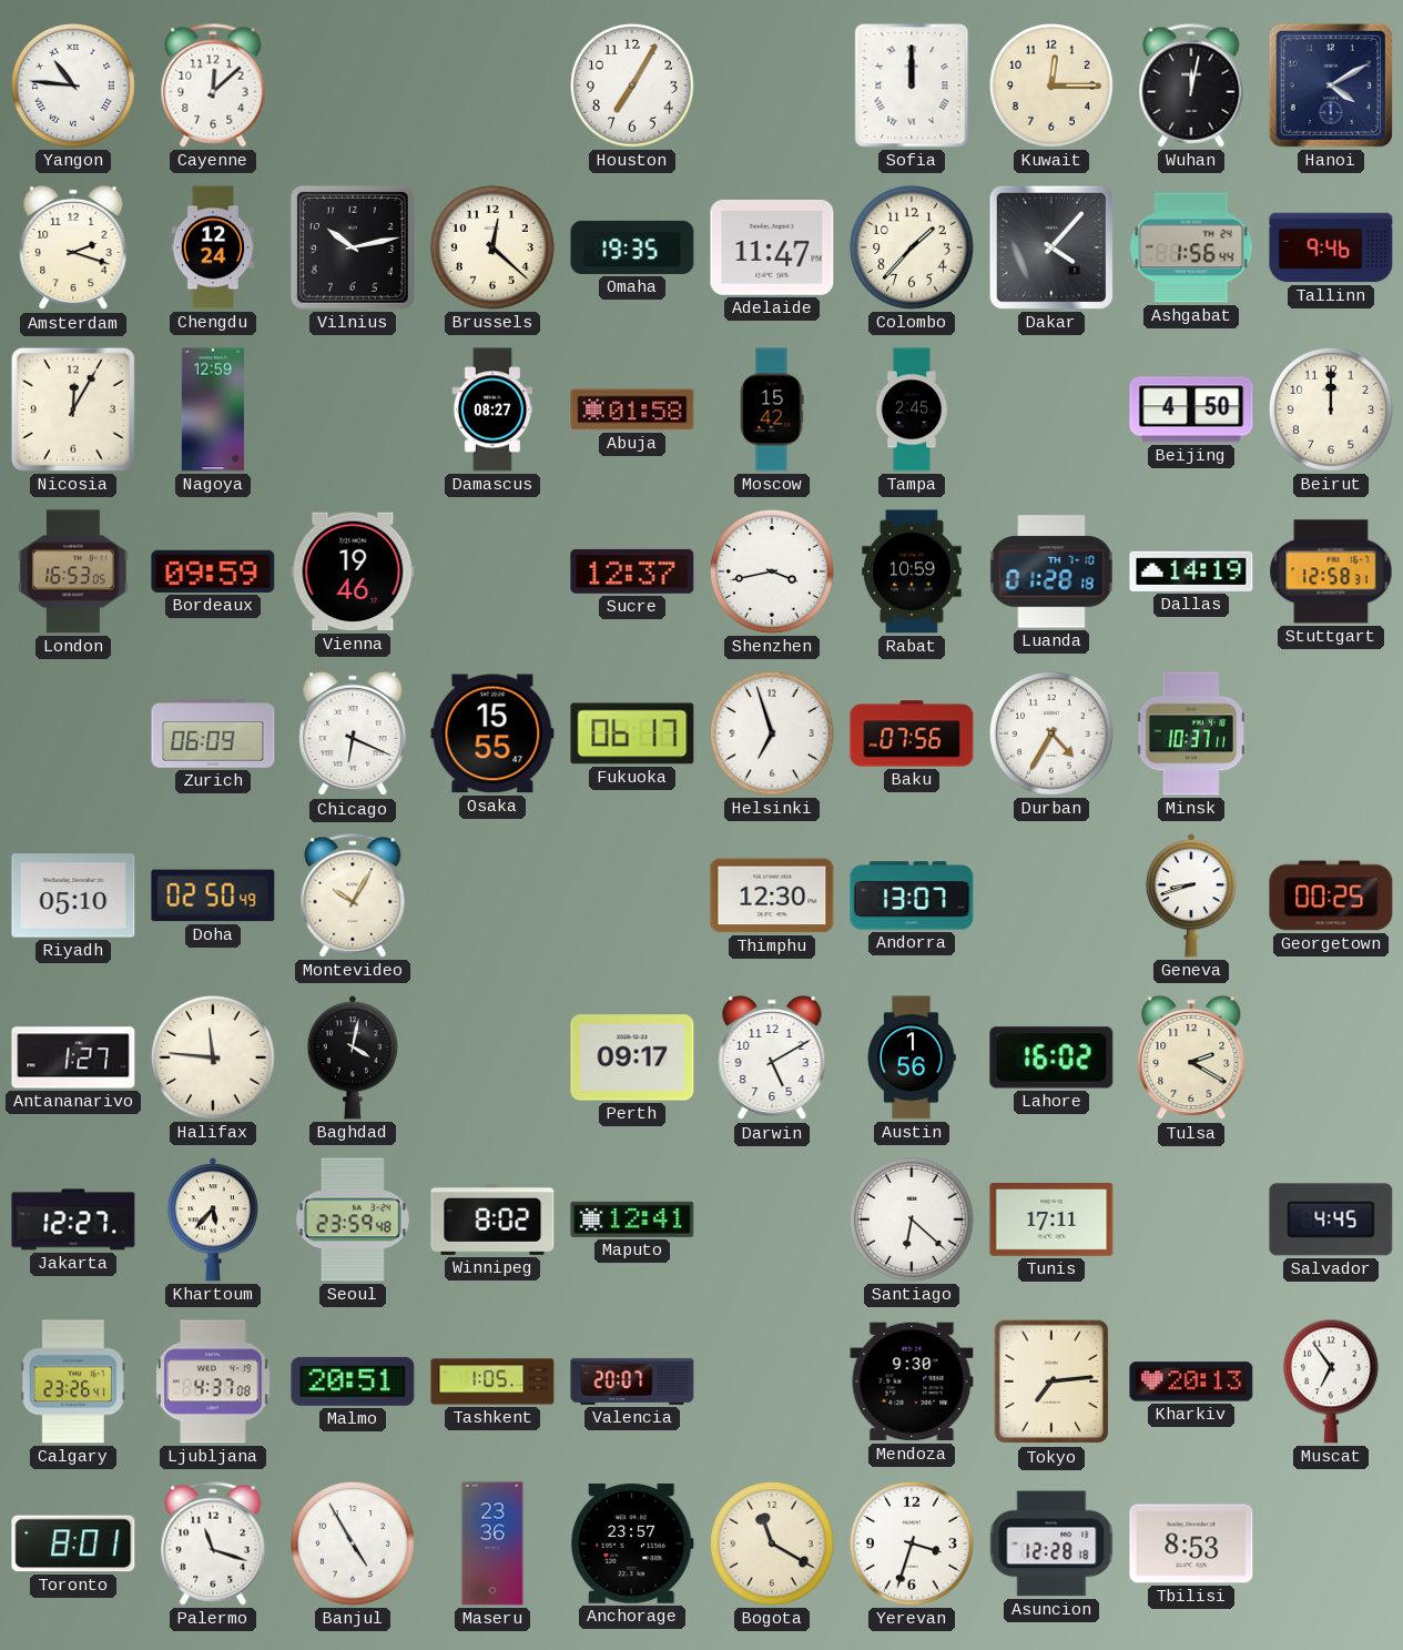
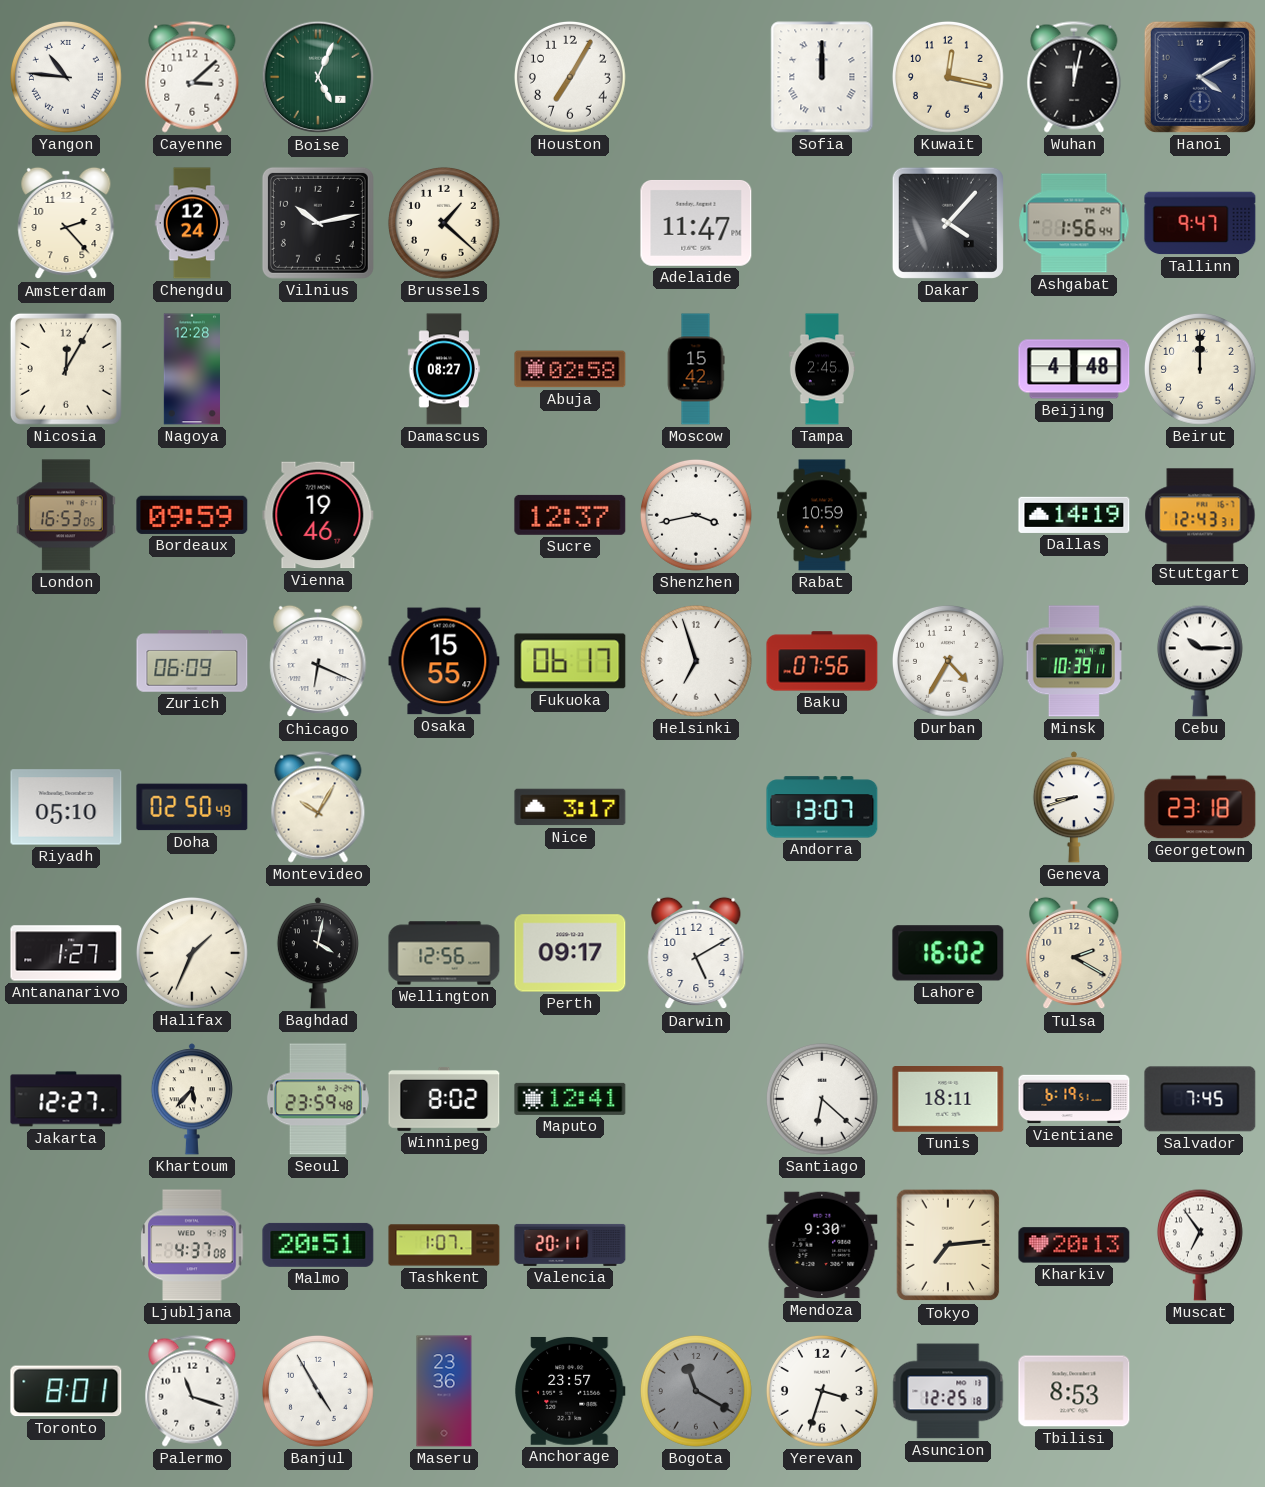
Cayenne: 12:08 -> 3:08 (192, 77)
Boise: none -> 5:04 (318, 77)
Kuwait: 12:15 -> 12:17 (948, 77)
Amsterdam: 2:18 -> 2:23 (66, 223)
Brussels: 12:22 -> 1:22 (444, 223)
Omaha: 19:35 -> none (632, 247)
Colombo: 1:37 -> none (912, 247)
Tallinn: 9:46 -> 9:47 (1200, 223)
Nagoya: 12:59 -> 12:28 (191, 369)
Abuja: 01:58 -> 02:58 (570, 369)
Beijing: 4:50 -> 4:48 (1074, 369)
Luanda: 01:28 -> none (1051, 571)
Stuttgart: 12:58 -> 12:43 (1200, 515)
Minsk: 10:37 -> 10:39 (1073, 661)
Cebu: none -> 10:15 (1200, 661)
Nice: none -> 3:17 (570, 807)
Thimphu: 12:30 -> none (772, 895)
Georgetown: 00:25 -> 23:18 (1200, 807)
Halifax: 11:46 -> 1:34 (192, 953)
Wellington: none -> 12:56 (444, 953)
Austin: 1:56 -> none (912, 1057)
Tunis: 17:11 -> 18:11 (948, 1100)
Vientiane: none -> 6:19 (1074, 1099)
Salvador: 4:45 -> 7:45 (1200, 1099)
Calgary: 23:26 -> none (73, 1381)
Tashkent: 1:05 -> 1:07 (444, 1245)
Valencia: 20:07 -> 20:11 (570, 1245)
Bogota dial: cream -> grey (696, 1391)
Asuncion: 12:28 -> 12:25 (948, 1391)
